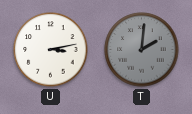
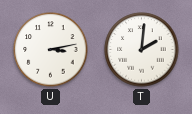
T dial: grey -> white (142, 50)
